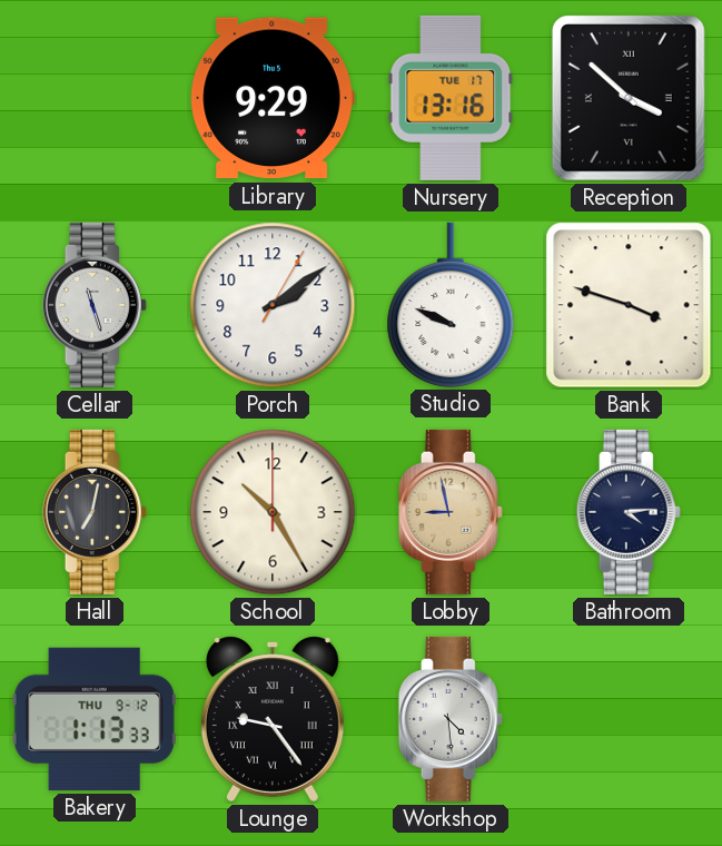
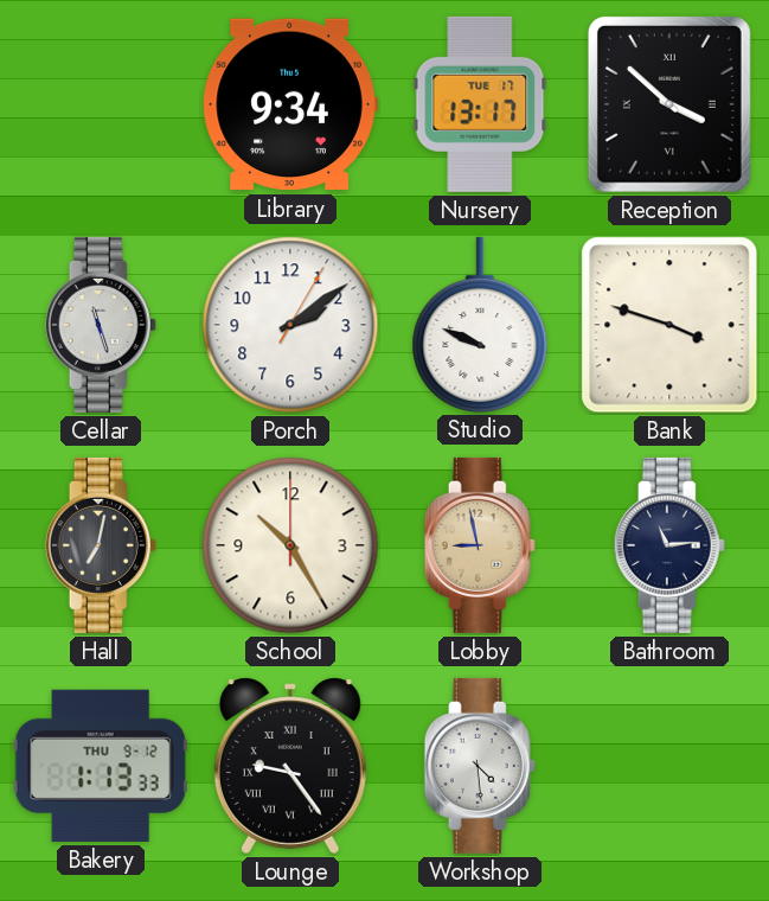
Library: 9:29 -> 9:34 (290, 104)
Nursery: 13:16 -> 13:17 (480, 104)
Bathroom: 4:14 -> 11:14 (669, 545)
